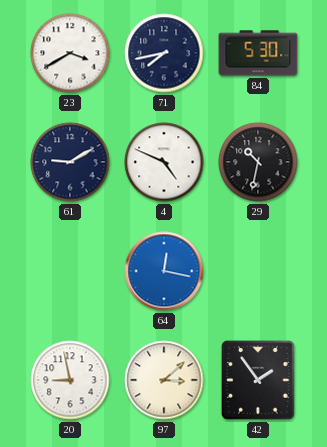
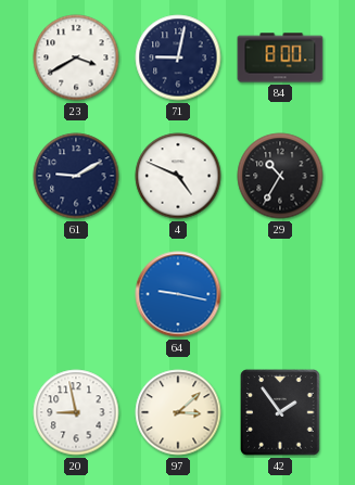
71: 7:43 -> 9:02 (178, 58)
84: 5:30 -> 8:00 (280, 58)
29: 10:32 -> 10:35 (280, 176)
64: 12:17 -> 9:17 (178, 294)
